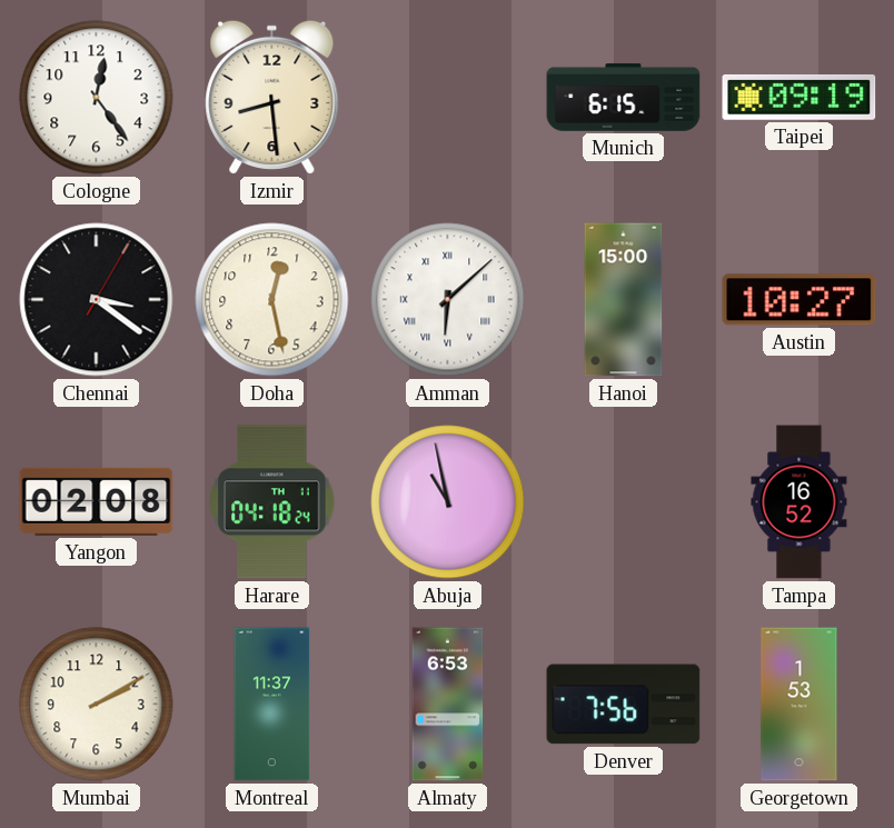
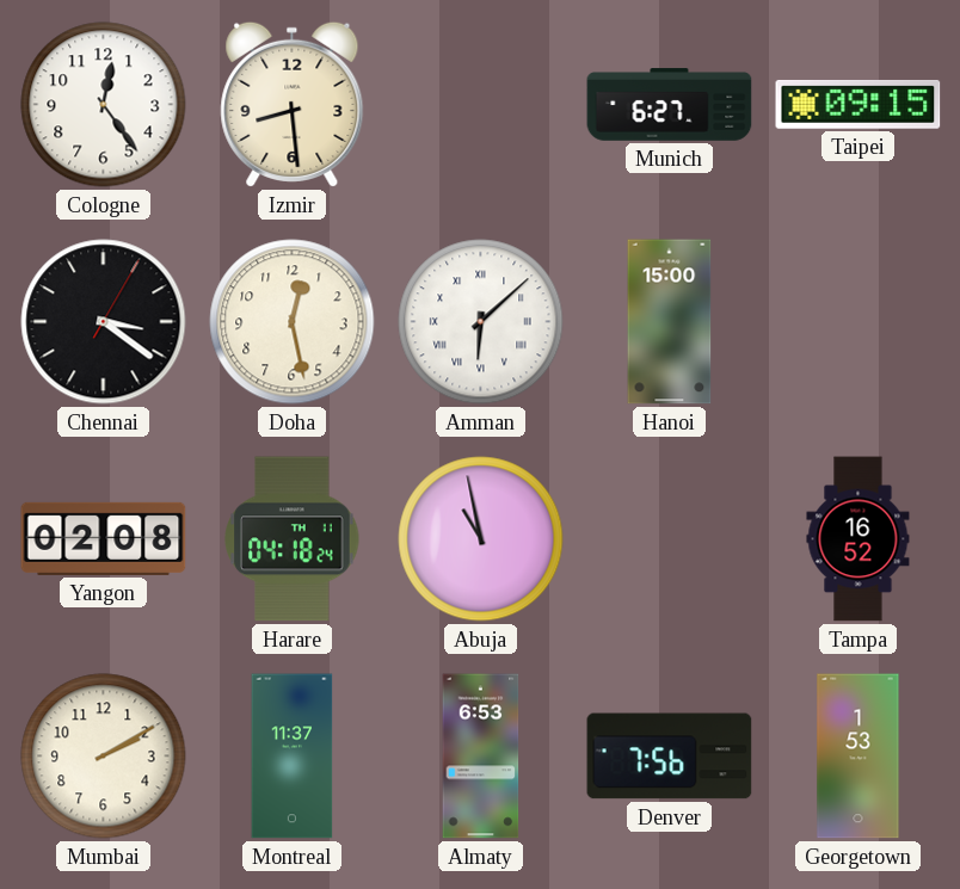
Munich: 6:15 -> 6:27 (670, 105)
Taipei: 09:19 -> 09:15 (859, 104)
Austin: 10:27 -> none (799, 300)
